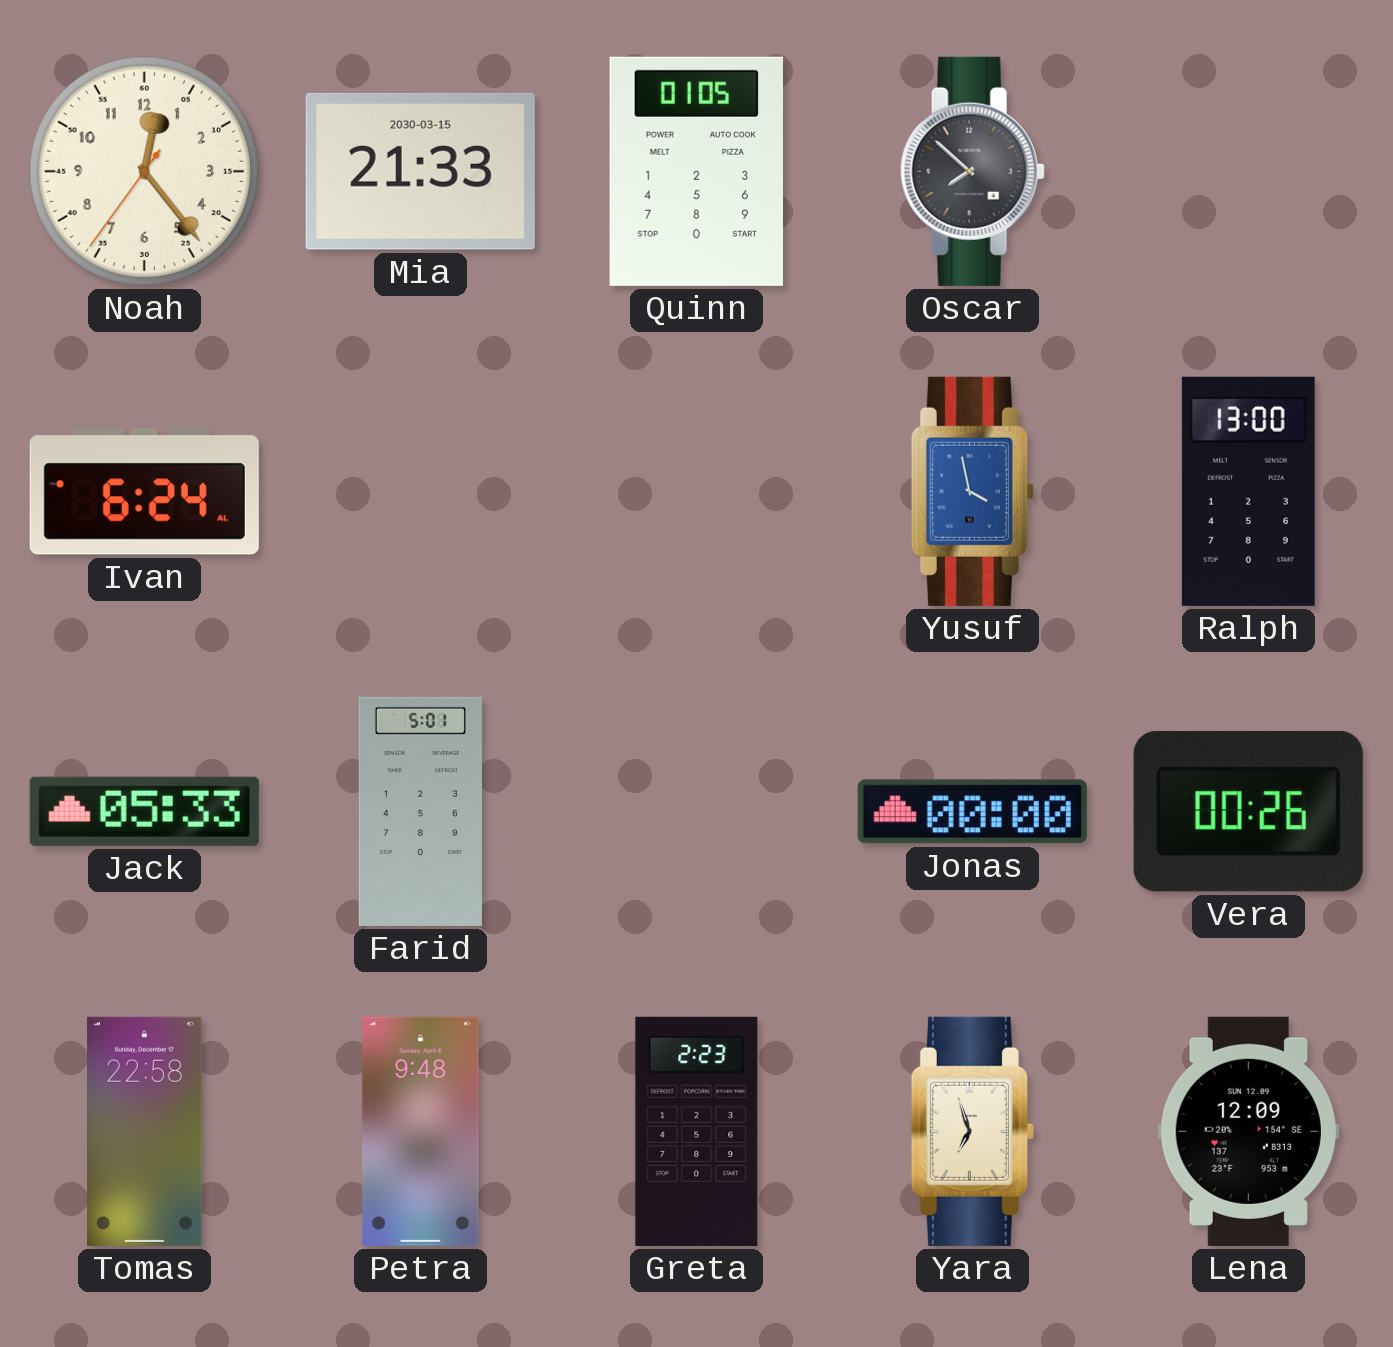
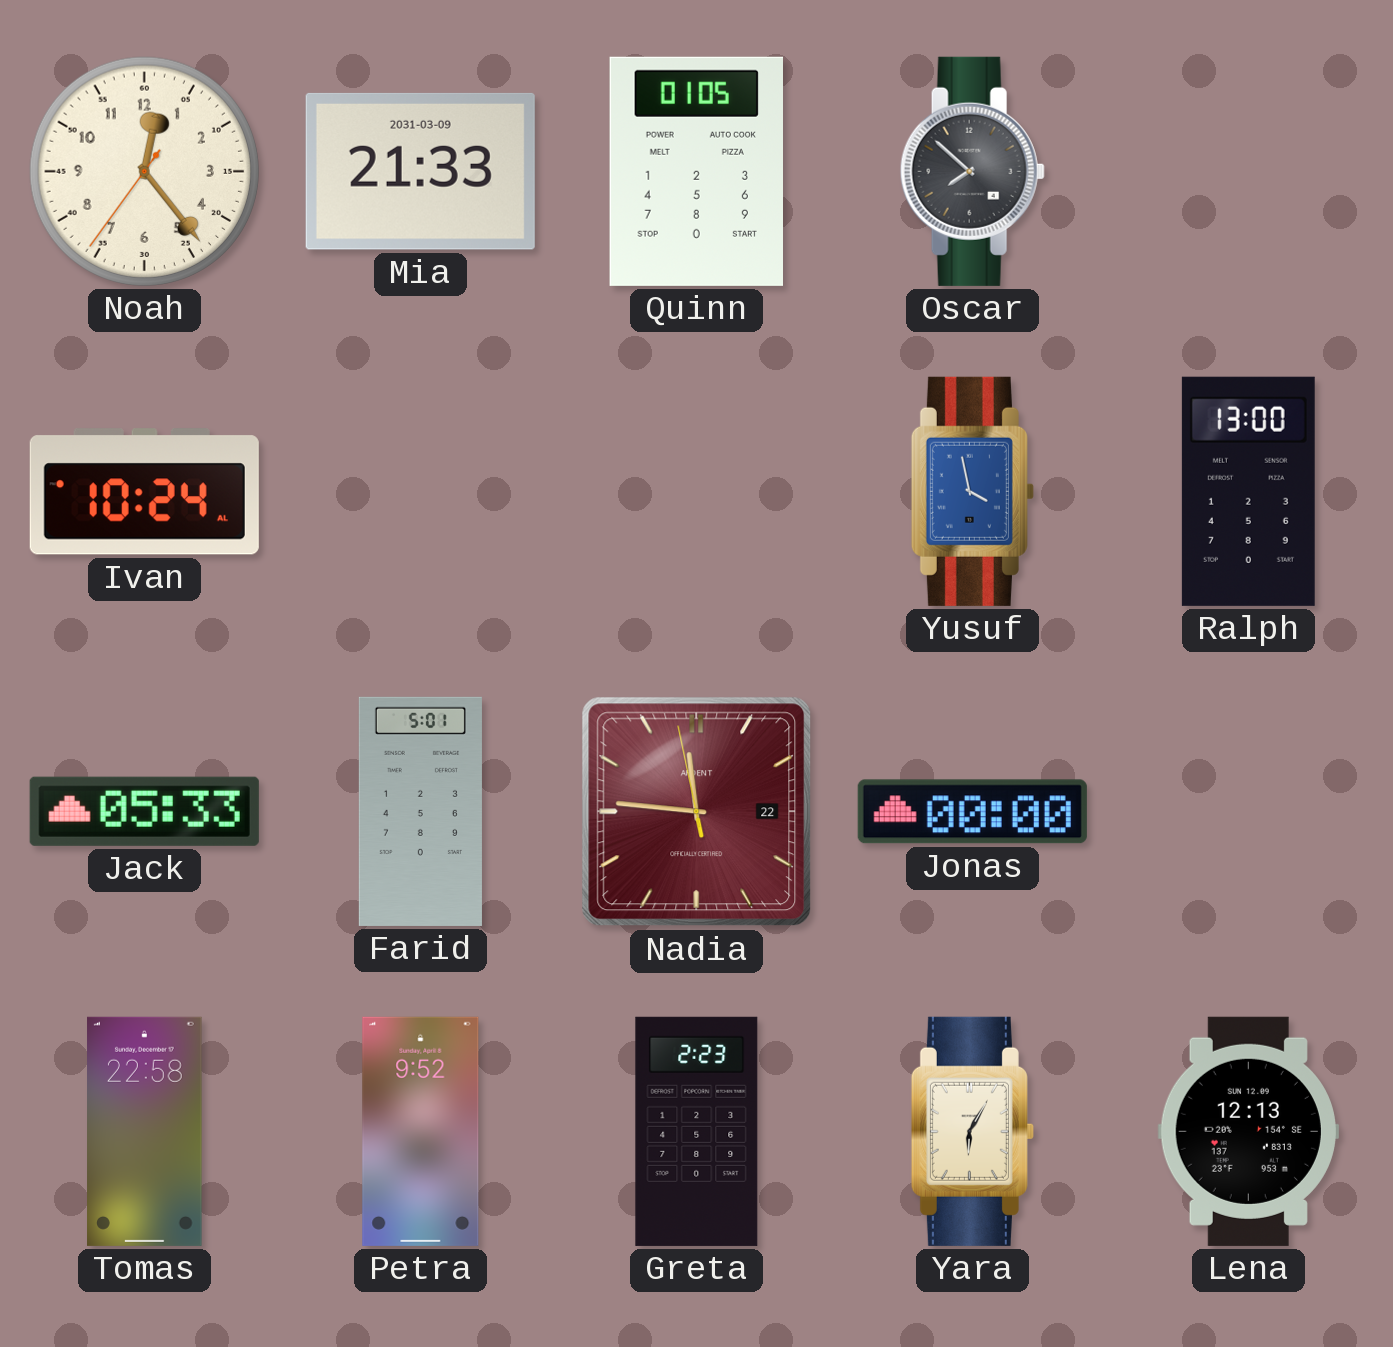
Mia date: 2030-03-15 -> 2031-03-09 (420, 171)
Ivan: 6:24 -> 10:24 (144, 492)
Nadia: none -> 11:45 (697, 812)
Vera: 00:26 -> none (1248, 812)
Petra: 9:48 -> 9:52 (421, 1131)
Yara: 6:57 -> 6:05 (972, 1131)
Lena: 12:09 -> 12:13 (1248, 1131)
